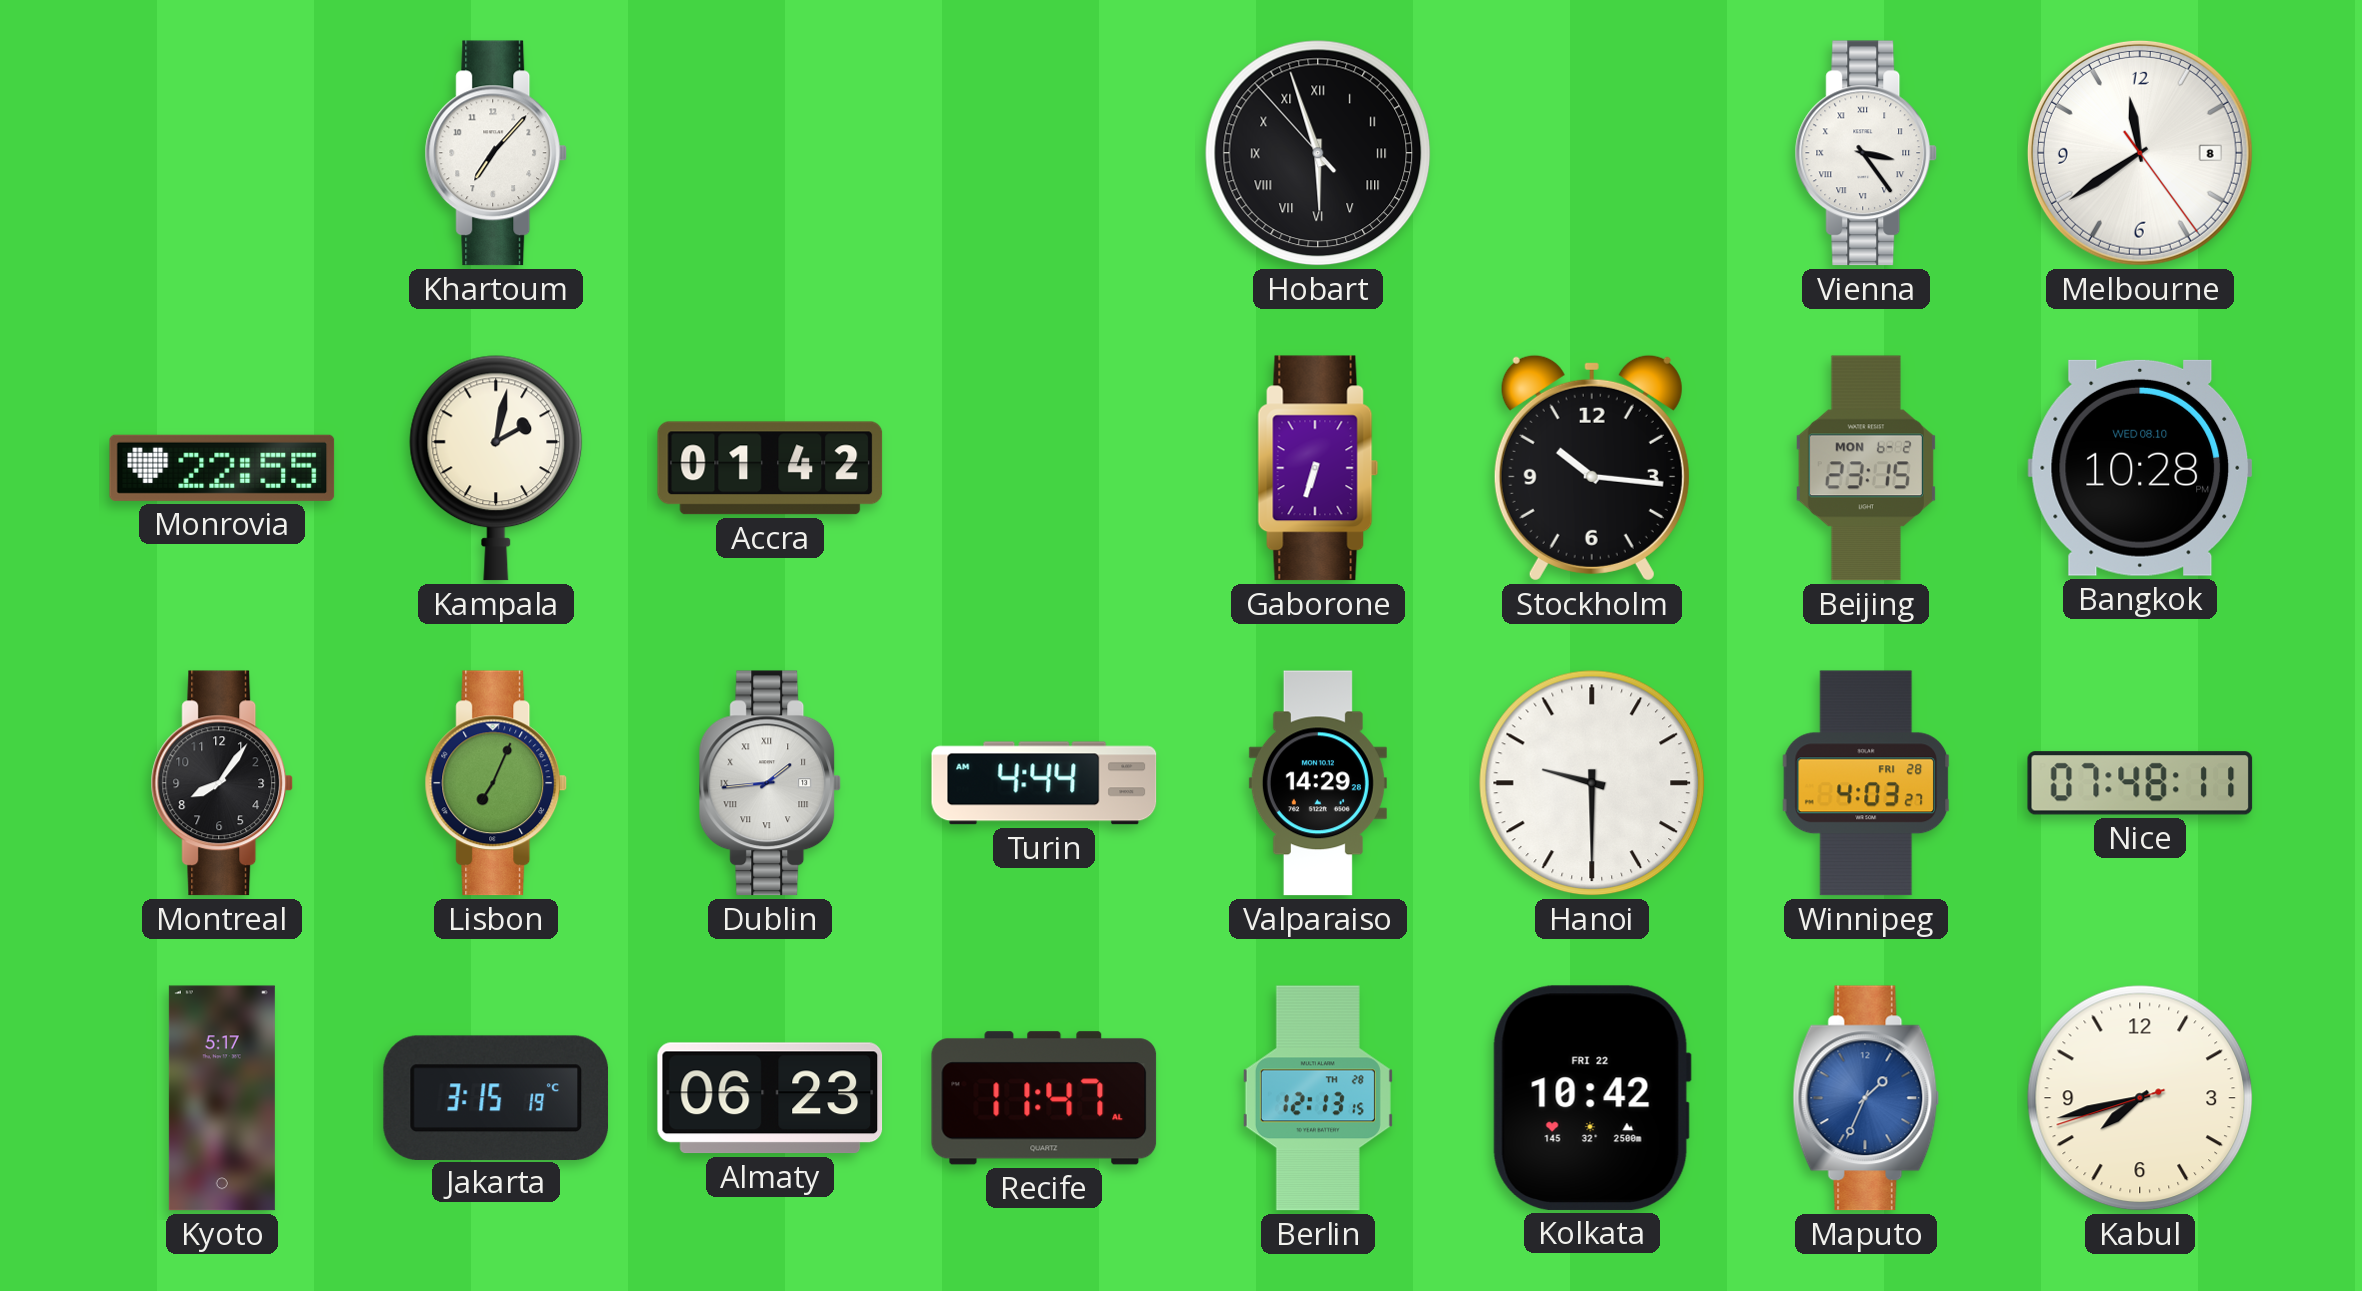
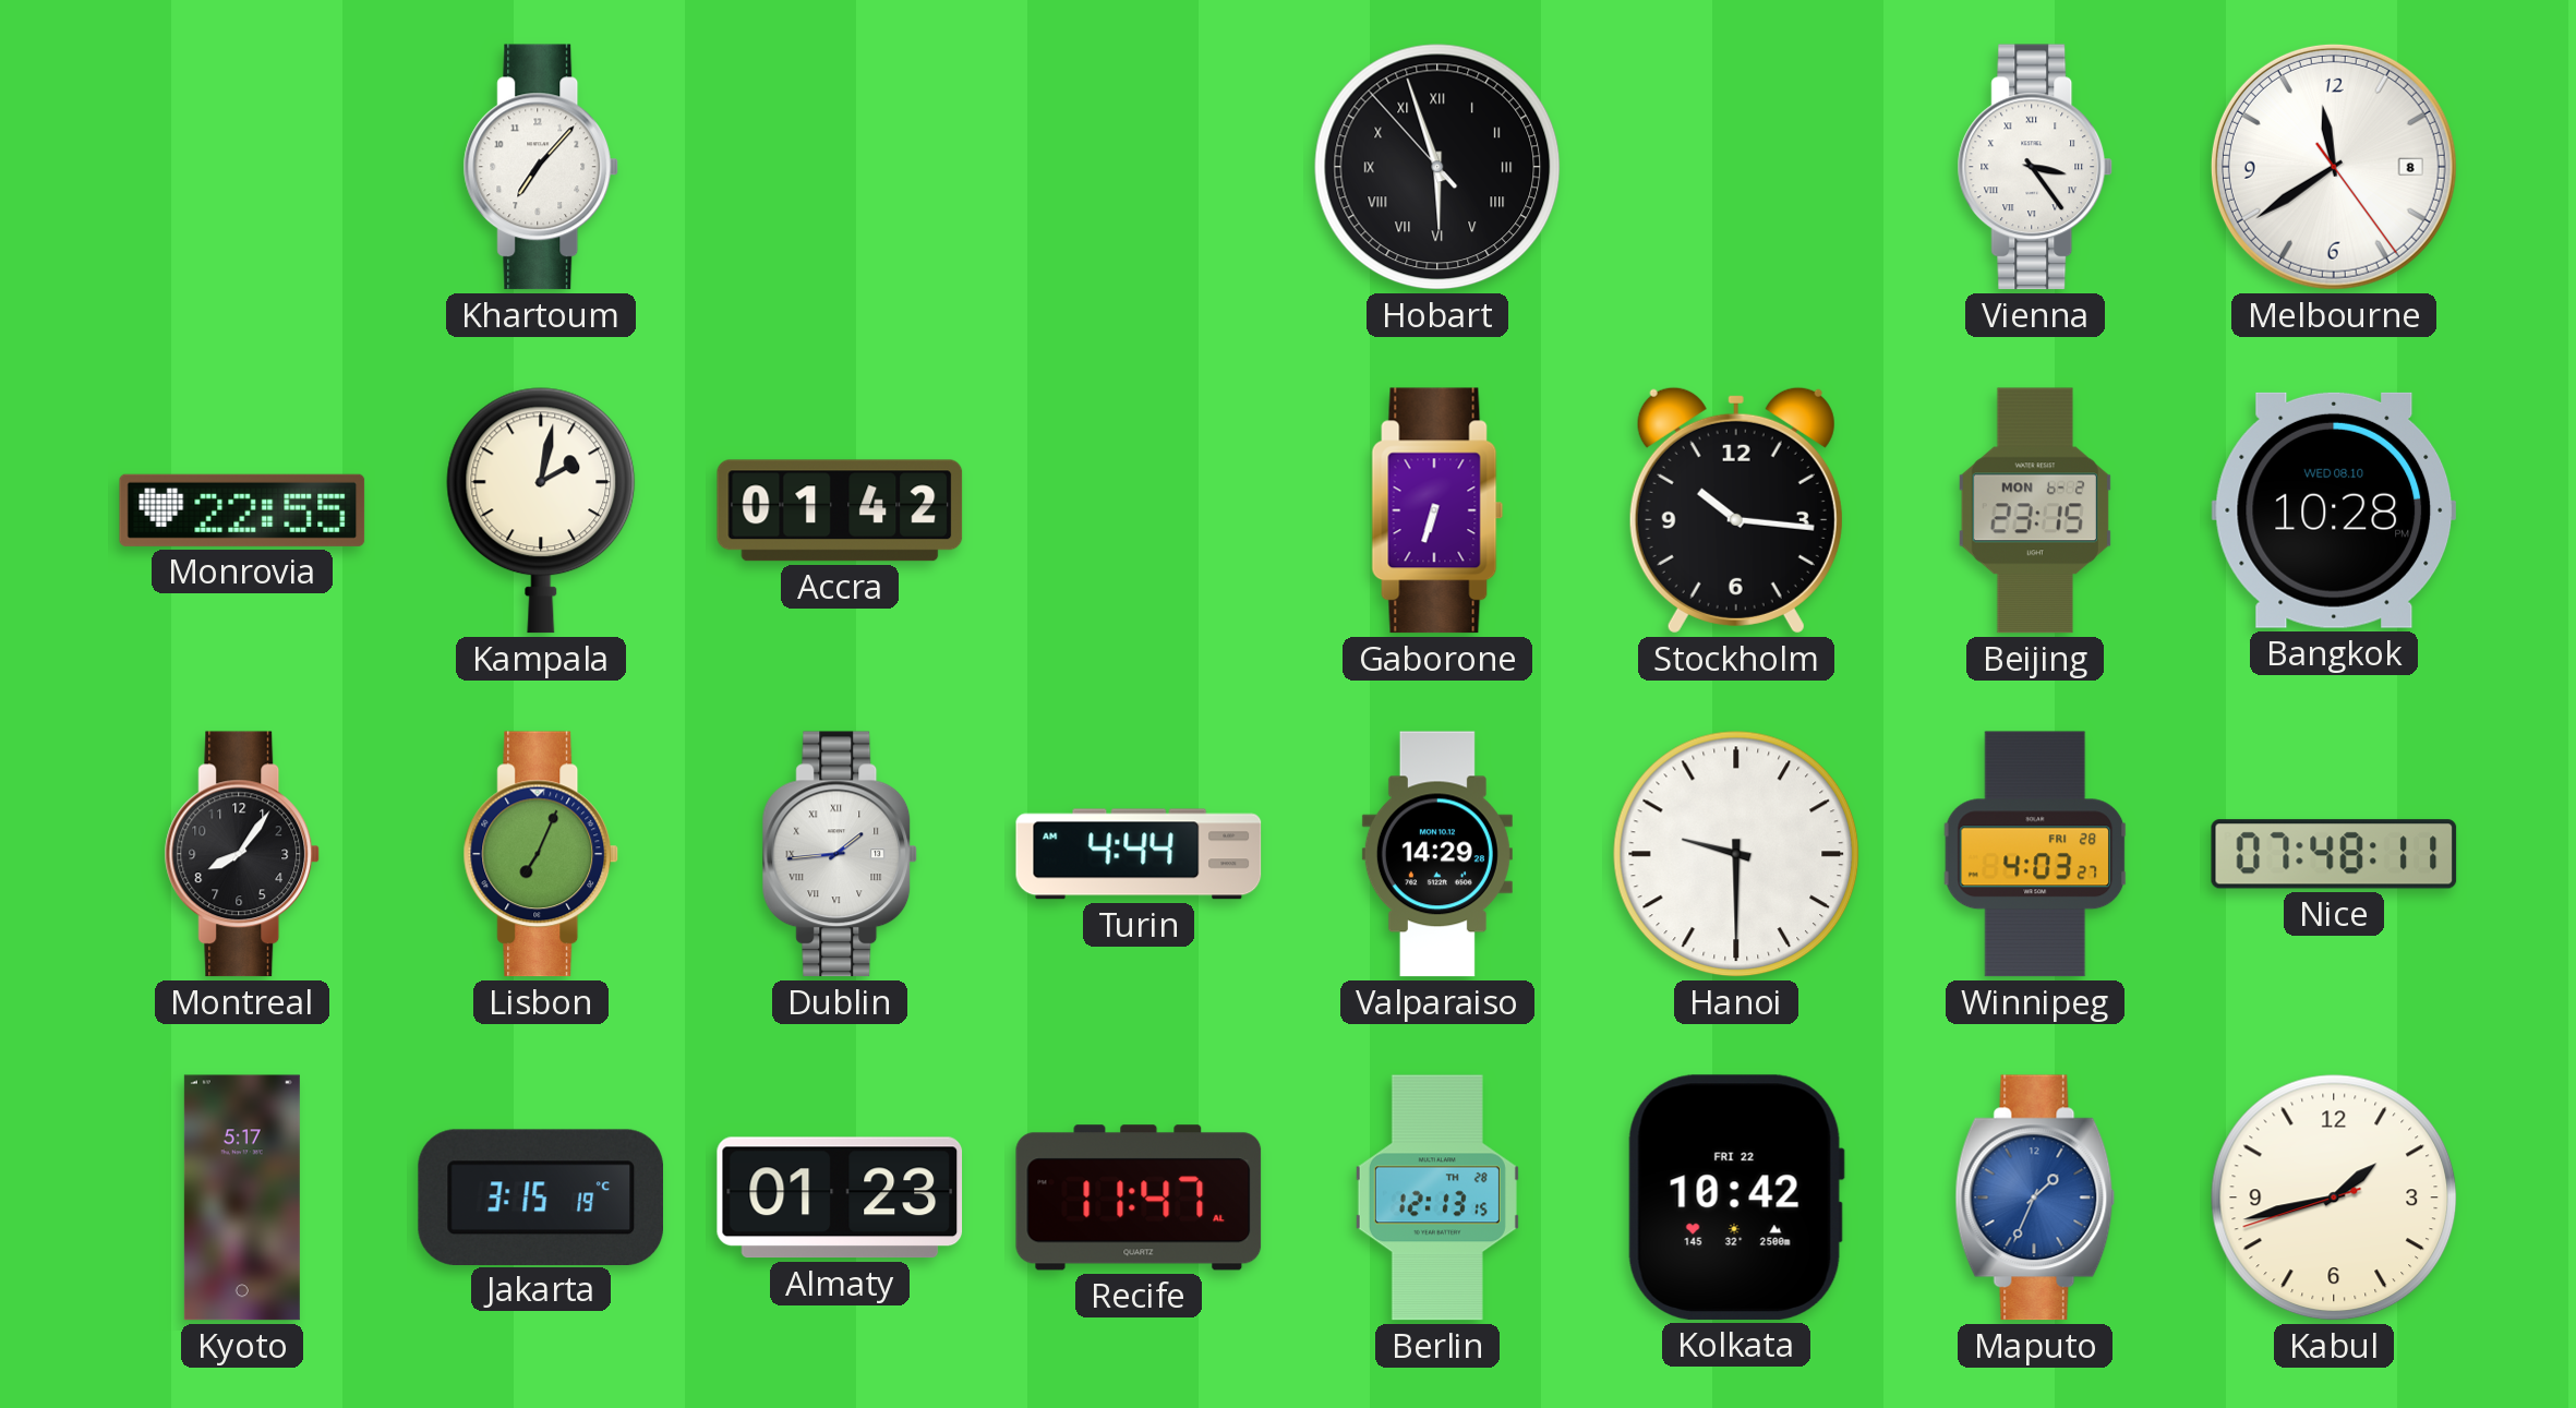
Almaty: 06:23 -> 01:23 (840, 1198)
Kabul: 7:42 -> 1:42 (2334, 1198)
